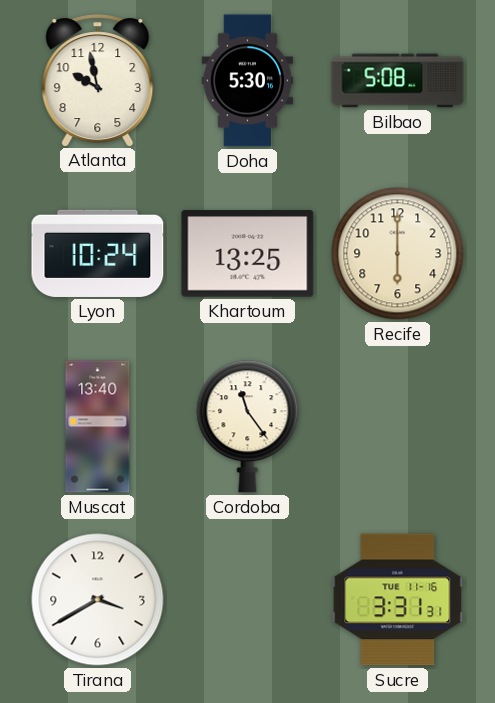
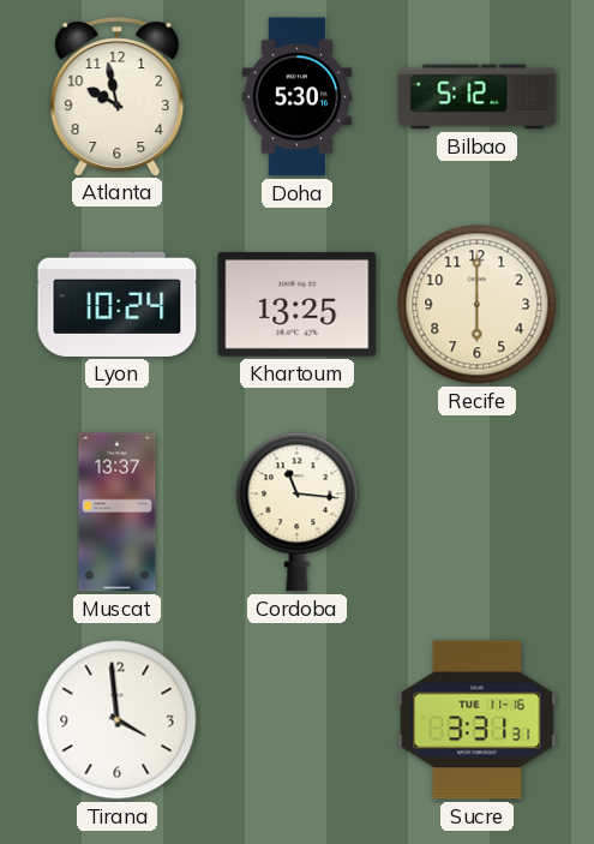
Bilbao: 5:08 -> 5:12 (478, 97)
Muscat: 13:40 -> 13:37 (118, 513)
Cordoba: 11:24 -> 11:16 (298, 513)
Tirana: 3:40 -> 3:59 (118, 720)
